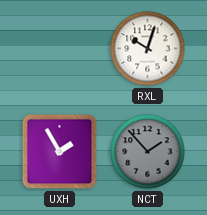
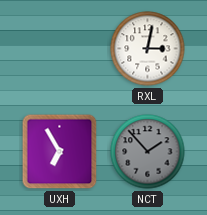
RXL: 10:03 -> 3:02 (148, 49)
UXH: 1:55 -> 6:55 (60, 152)
